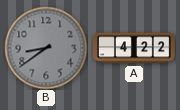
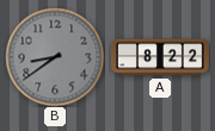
A: 4:22 -> 8:22 (160, 57)
